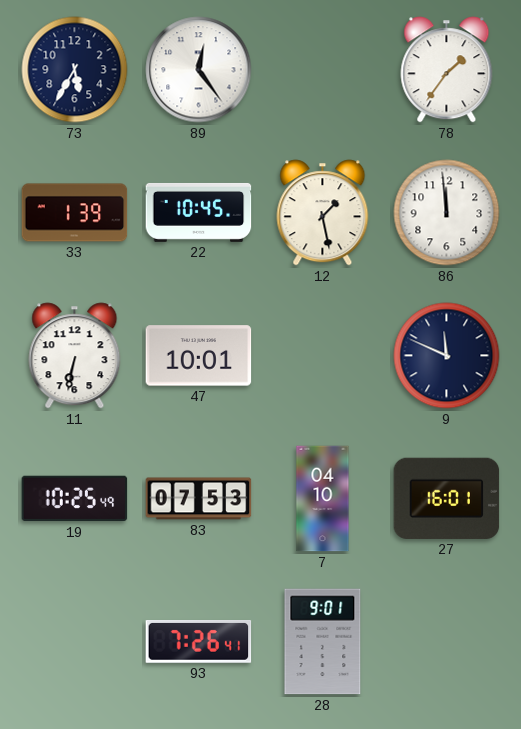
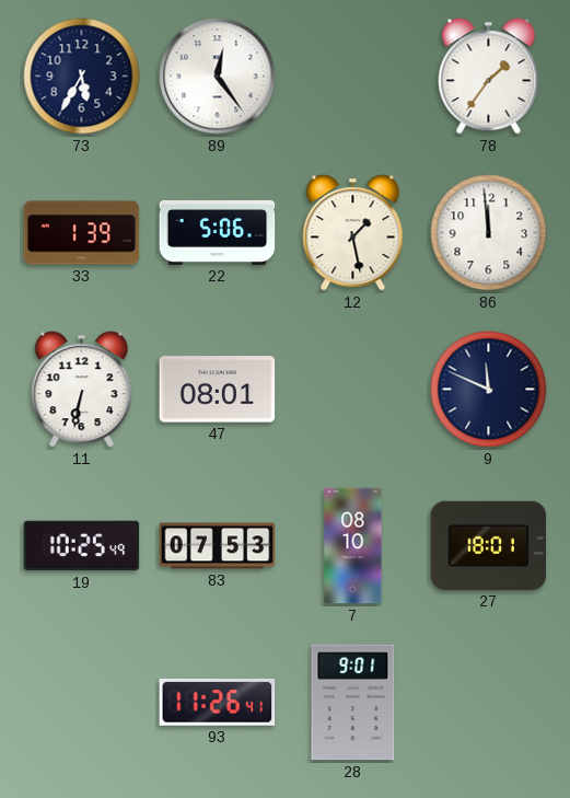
22: 10:45 -> 5:06 (218, 232)
47: 10:01 -> 08:01 (218, 390)
7: 04:10 -> 08:10 (353, 546)
27: 16:01 -> 18:01 (489, 545)
93: 7:26 -> 11:26 (218, 703)
